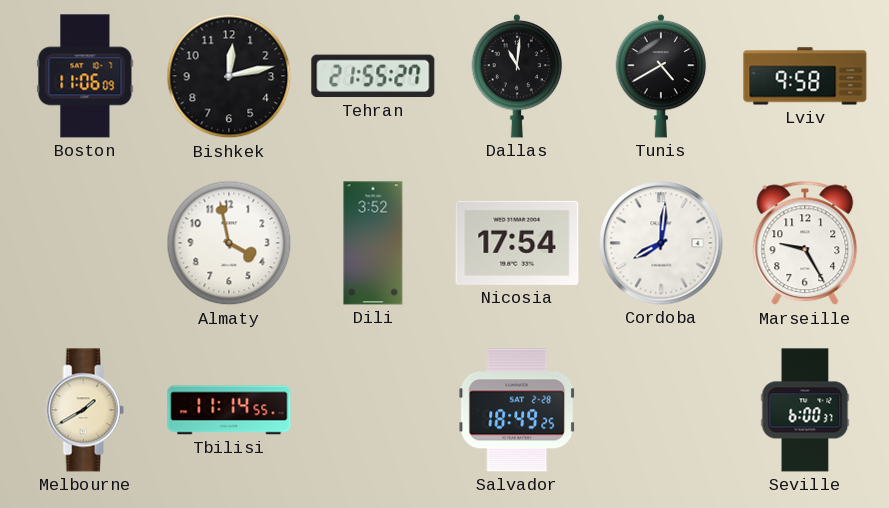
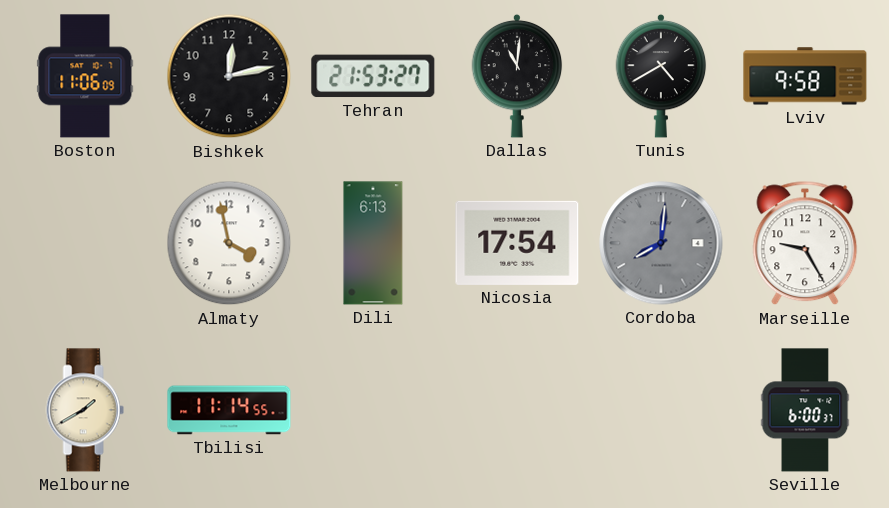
Tehran: 21:55 -> 21:53 (373, 76)
Dili: 3:52 -> 6:13 (373, 243)
Cordoba dial: white -> grey (661, 243)
Salvador: 18:49 -> none (517, 410)
